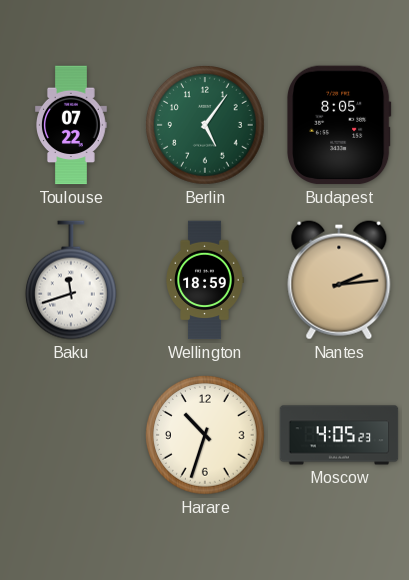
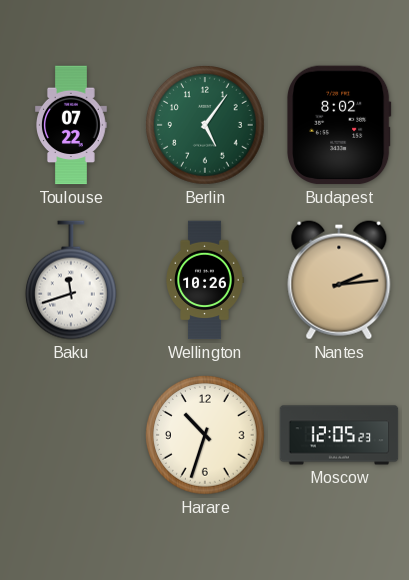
Budapest: 8:05 -> 8:02 (340, 125)
Wellington: 18:59 -> 10:26 (205, 280)
Moscow: 4:05 -> 12:05 (339, 435)
